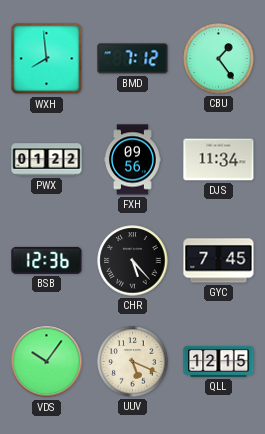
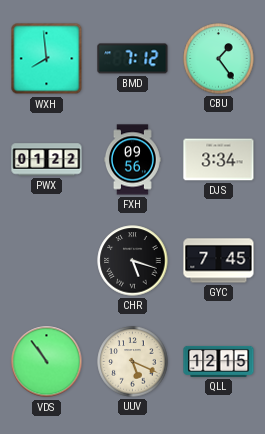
DJS: 11:34 -> 3:34 (219, 160)
BSB: 12:36 -> none (47, 260)
CHR: 5:23 -> 5:18 (133, 261)
VDS: 10:06 -> 10:54 (47, 362)
